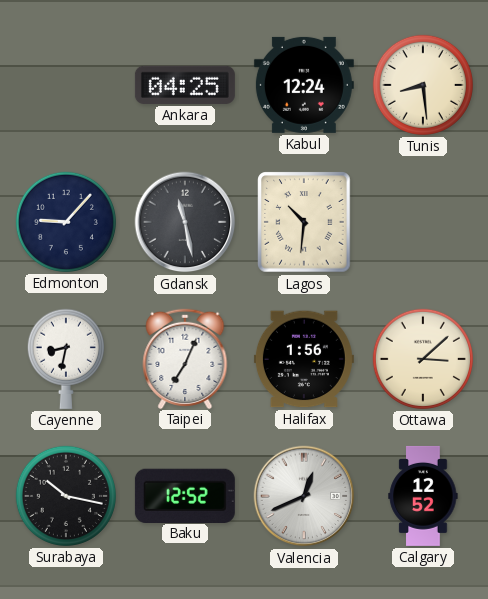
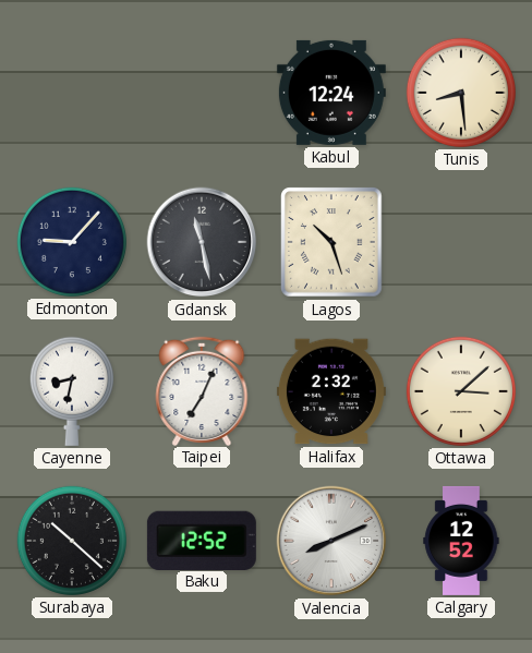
Ankara: 04:25 -> none (185, 85)
Lagos: 10:31 -> 10:27 (331, 242)
Halifax: 1:56 -> 2:32 (331, 391)
Surabaya: 10:17 -> 10:22 (72, 541)
Valencia: 12:41 -> 8:11 (331, 541)
